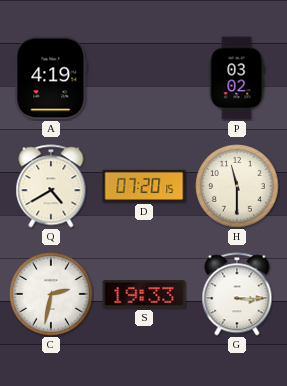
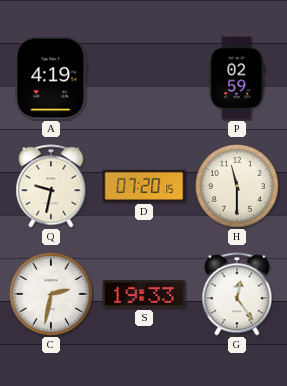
P: 03:02 -> 02:59 (237, 78)
Q: 4:40 -> 9:32 (51, 186)
G: 3:15 -> 12:24 (237, 294)
